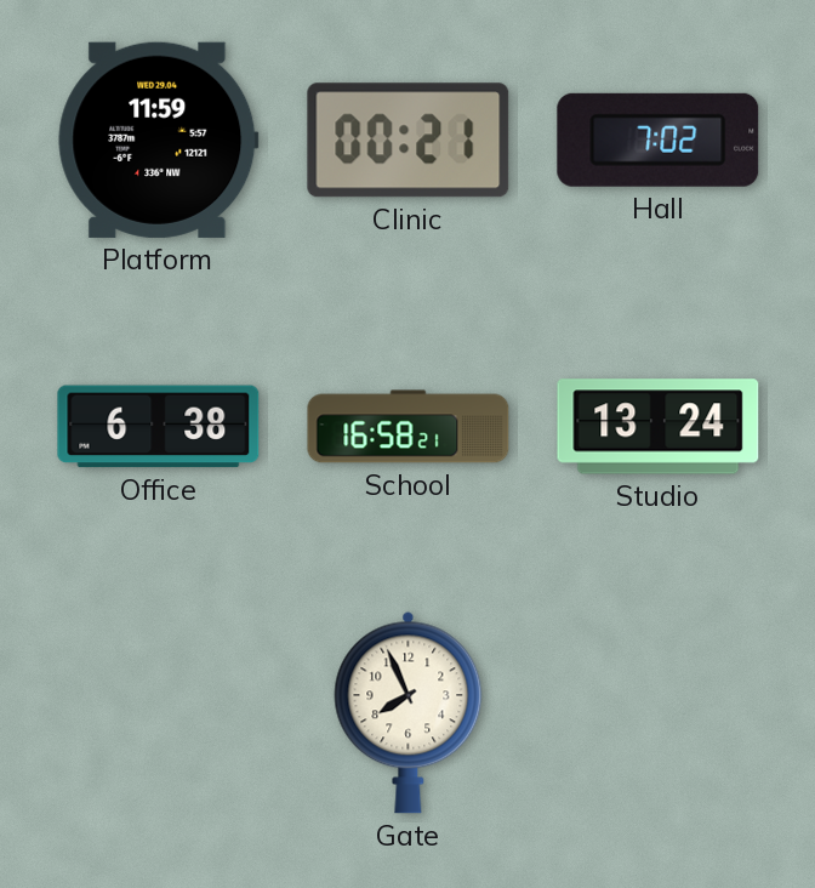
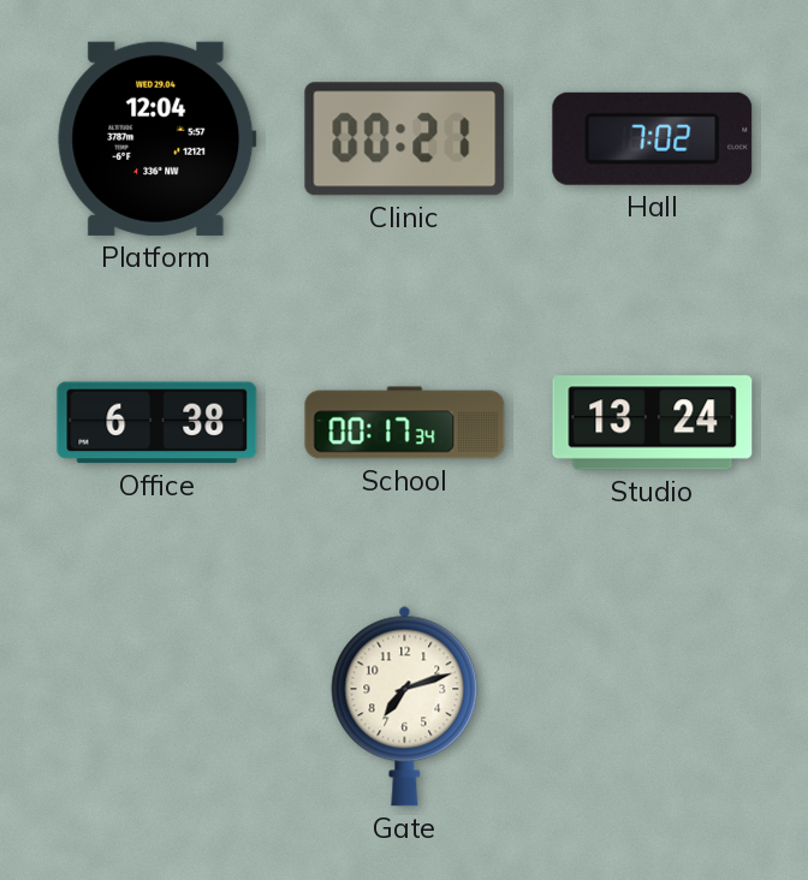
Platform: 11:59 -> 12:04 (158, 138)
School: 16:58 -> 00:17 (405, 423)
Gate: 7:56 -> 7:12 (405, 706)
